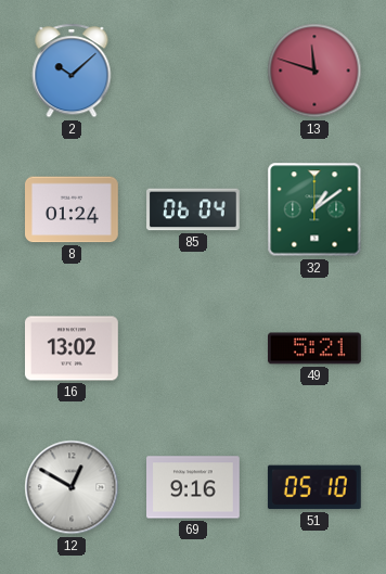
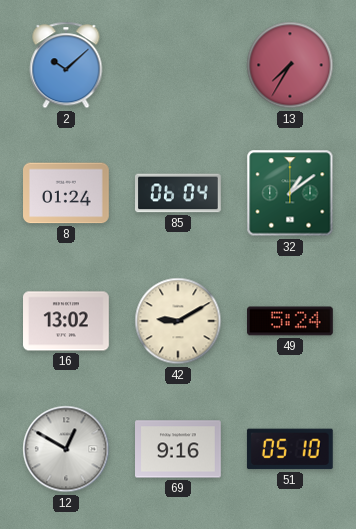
13: 11:48 -> 7:35 (290, 65)
42: none -> 9:10 (178, 321)
49: 5:21 -> 5:24 (291, 321)
